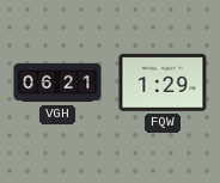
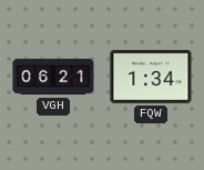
FQW: 1:29 -> 1:34 (151, 77)
